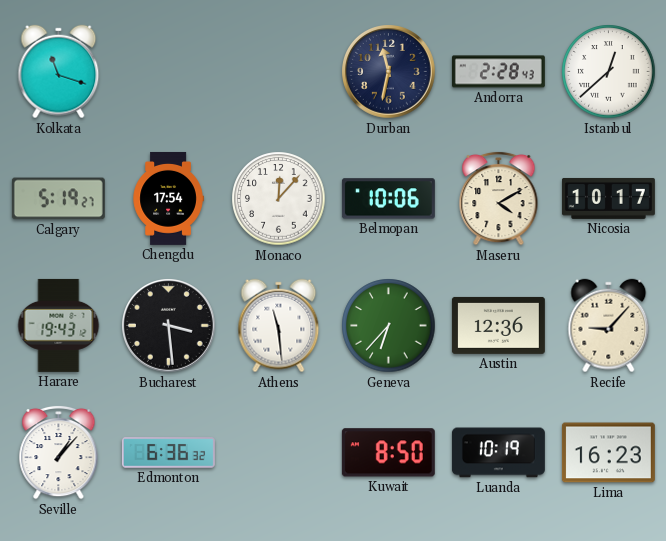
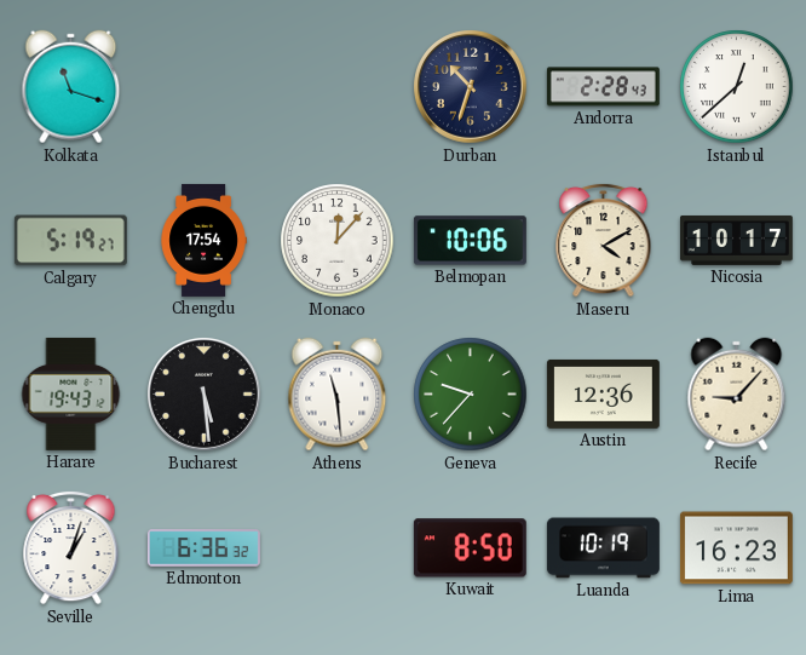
Durban: 11:32 -> 10:33 (471, 87)
Bucharest: 3:29 -> 5:29 (205, 395)
Geneva: 6:37 -> 9:37 (471, 395)
Seville: 1:07 -> 1:03 (71, 547)
